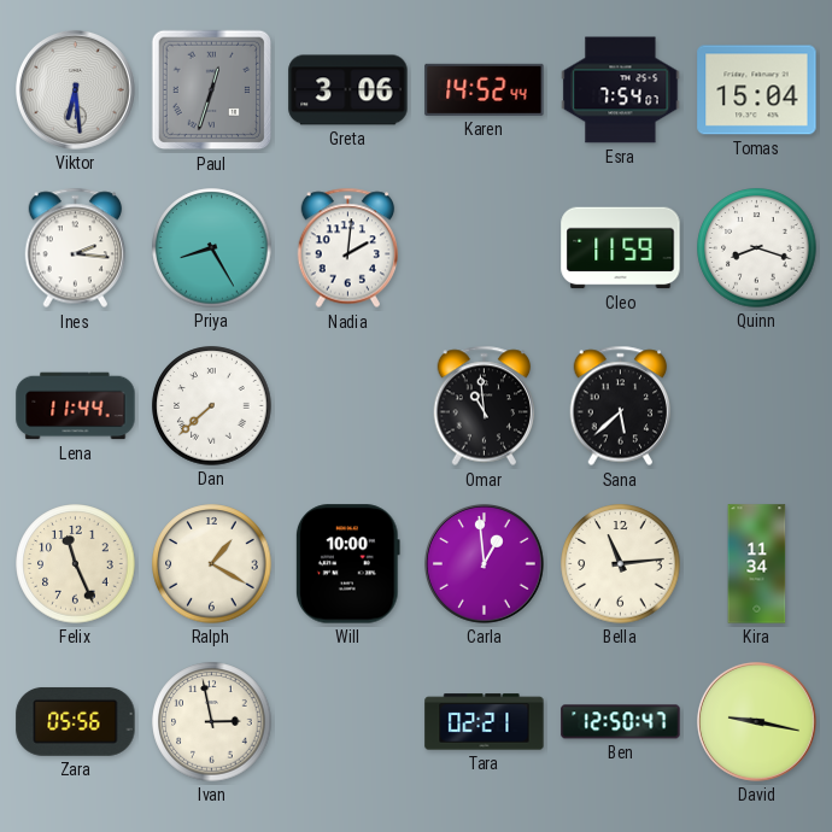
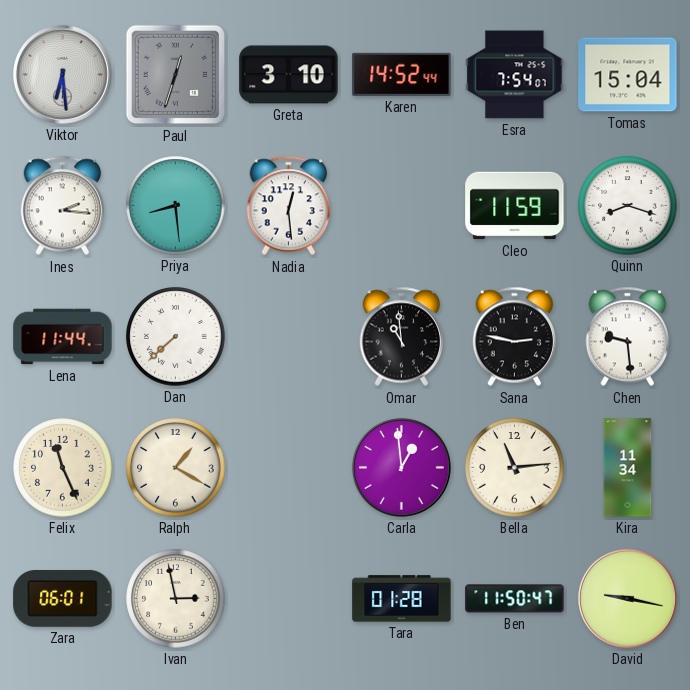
Greta: 3:06 -> 3:10 (289, 75)
Priya: 8:25 -> 8:29 (176, 206)
Nadia: 2:01 -> 12:29 (289, 206)
Sana: 5:38 -> 2:47 (515, 337)
Chen: none -> 9:29 (628, 337)
Will: 10:00 -> none (347, 564)
Zara: 05:56 -> 06:01 (63, 598)
Tara: 02:21 -> 01:28 (402, 599)
Ben: 12:50 -> 11:50 (515, 599)
